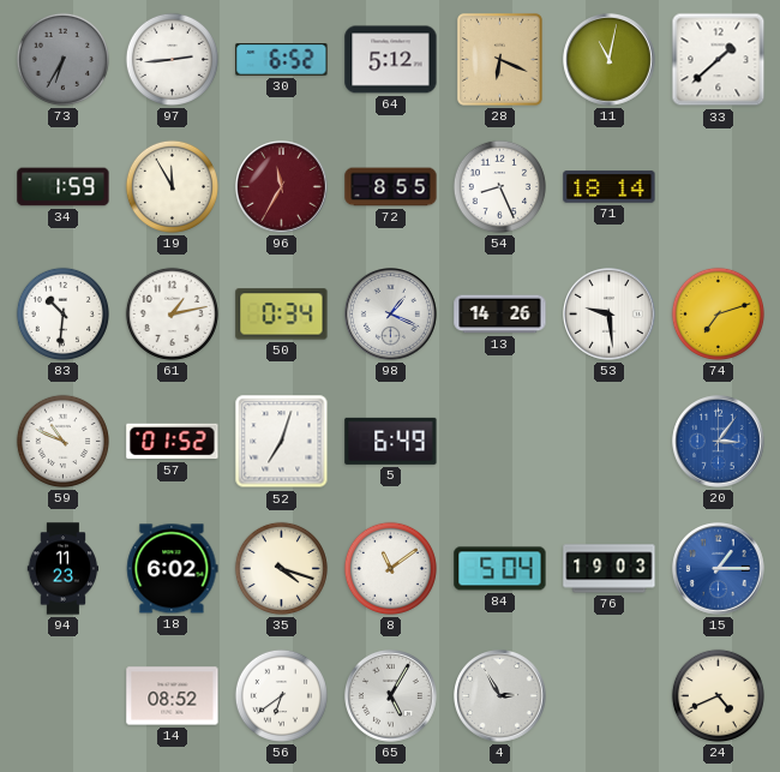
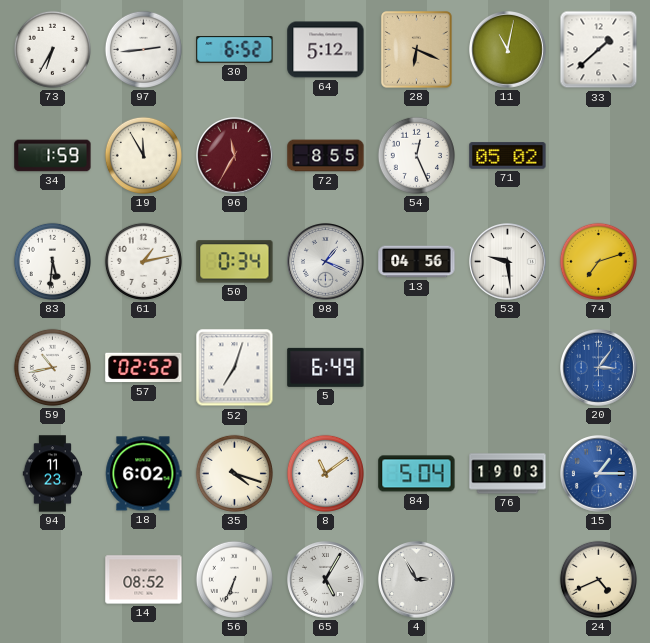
73 dial: grey -> white (52, 49)
54: 8:26 -> 12:26 (416, 155)
71: 18:14 -> 05:02 (508, 156)
83: 10:31 -> 5:31 (52, 261)
13: 14:26 -> 04:56 (417, 262)
59: 10:49 -> 10:43 (52, 367)
57: 01:52 -> 02:52 (144, 368)
56: 6:39 -> 6:34 (234, 579)
